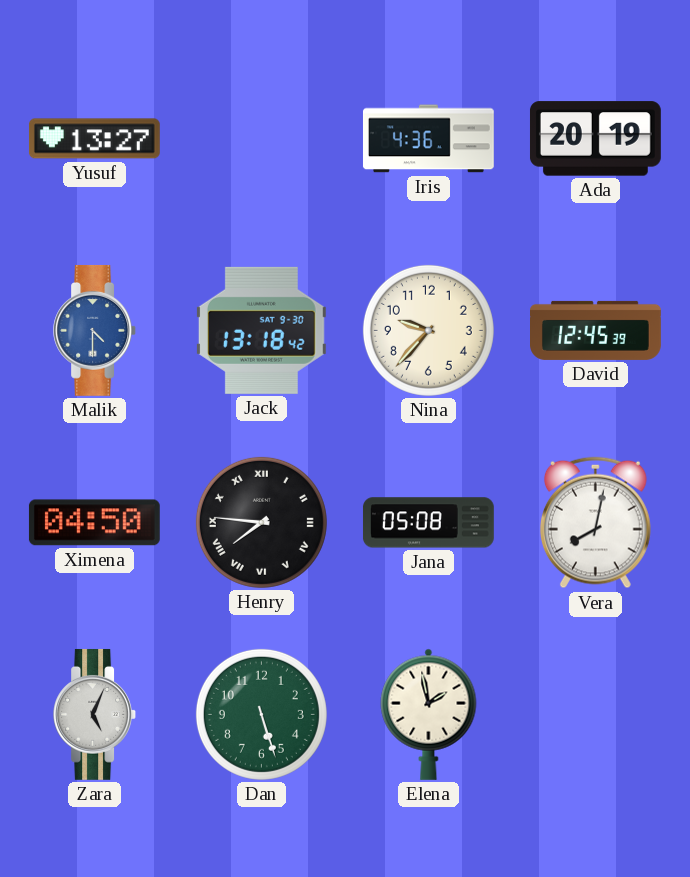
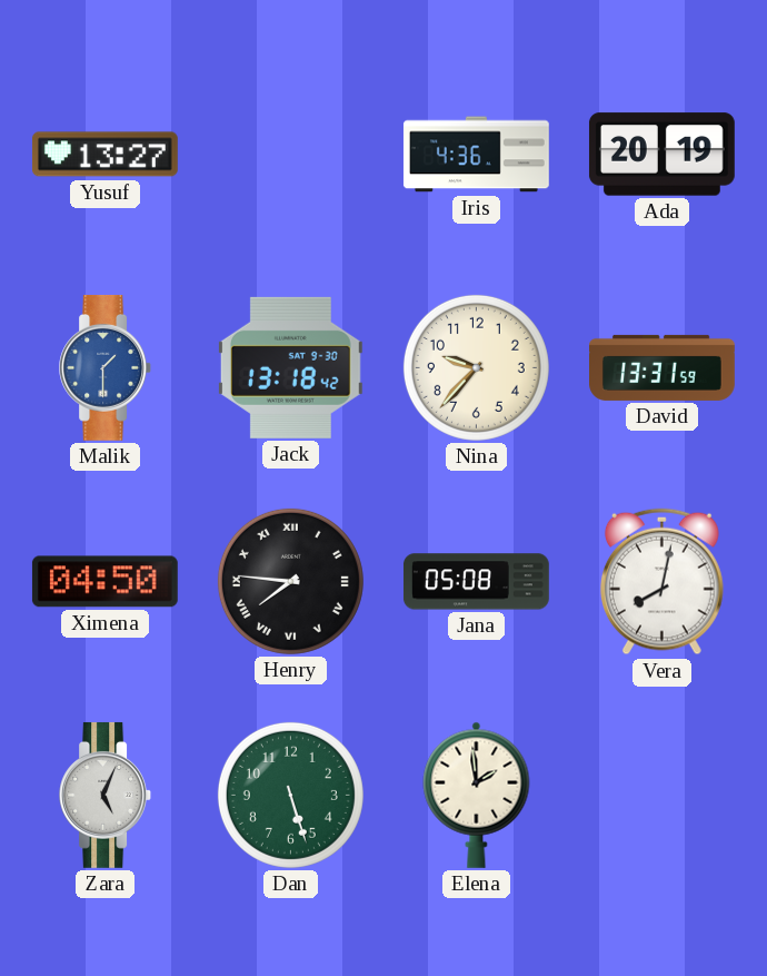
Malik: 4:30 -> 1:30 (106, 367)
David: 12:45 -> 13:31 (663, 367)
Elena: 1:58 -> 1:59 (477, 795)
